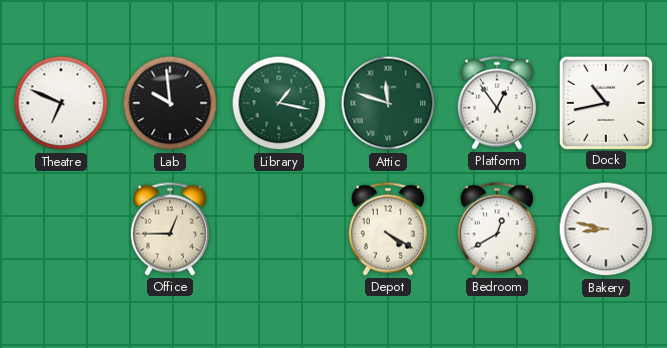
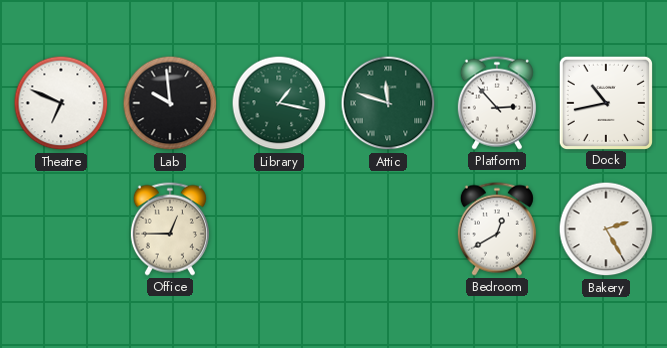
Platform: 12:54 -> 2:53 (497, 103)
Depot: 4:20 -> none (388, 229)
Bakery: 8:47 -> 2:25 (606, 229)
